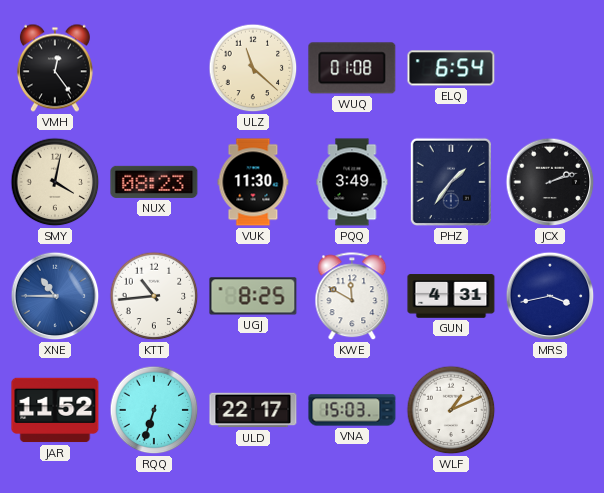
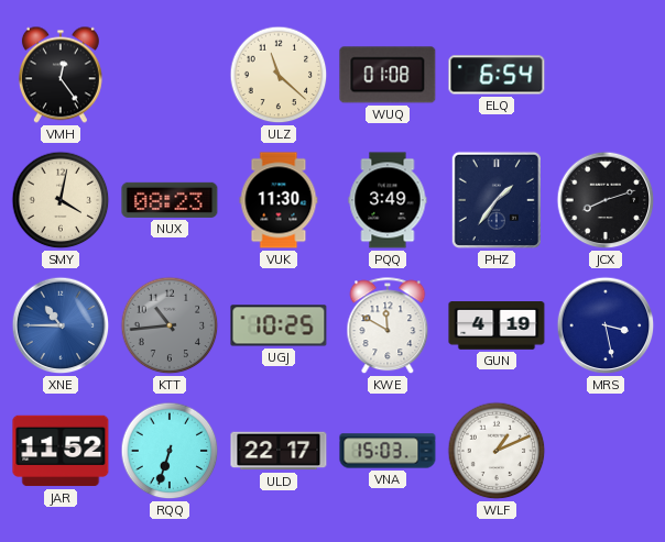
JCX: 2:12 -> 8:12 (606, 200)
KTT dial: white -> grey (170, 325)
UGJ: 8:25 -> 10:25 (279, 325)
GUN: 4:31 -> 4:19 (497, 325)
MRS: 3:43 -> 3:28 (606, 325)
